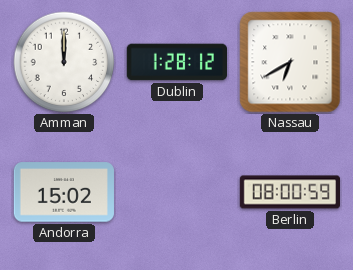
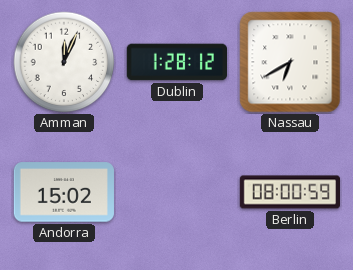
Amman: 12:00 -> 12:04 (64, 62)
